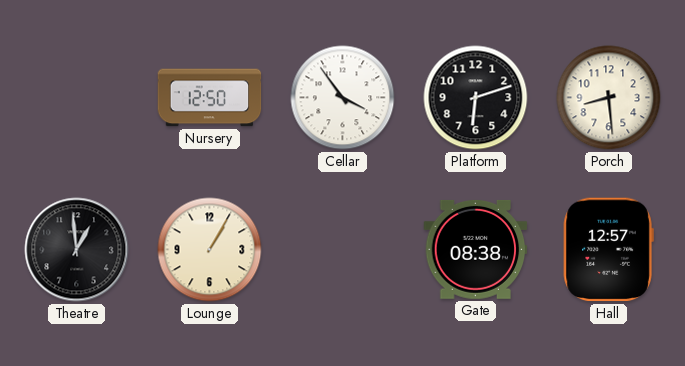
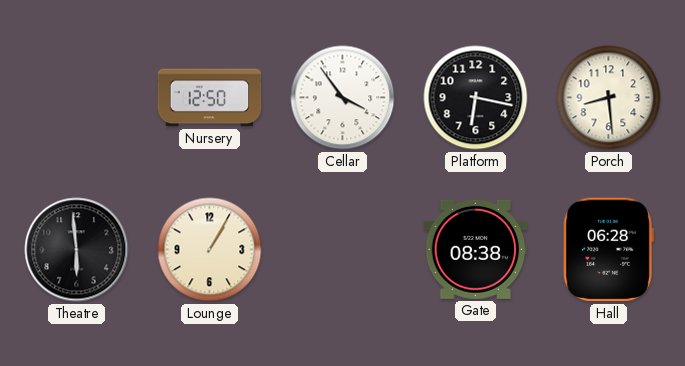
Platform: 6:12 -> 6:17 (476, 98)
Theatre: 12:59 -> 5:59 (77, 250)
Hall: 12:57 -> 06:28 (608, 250)
